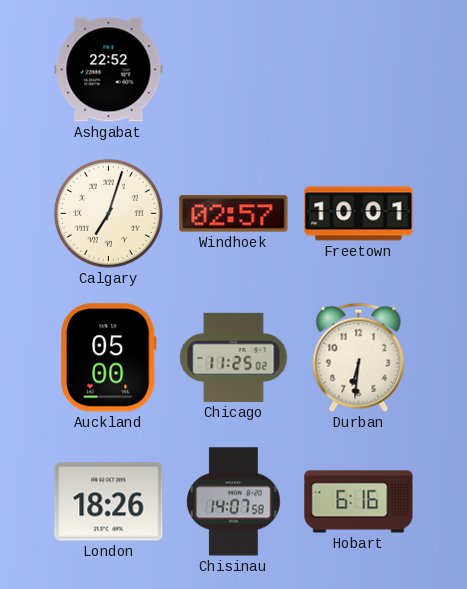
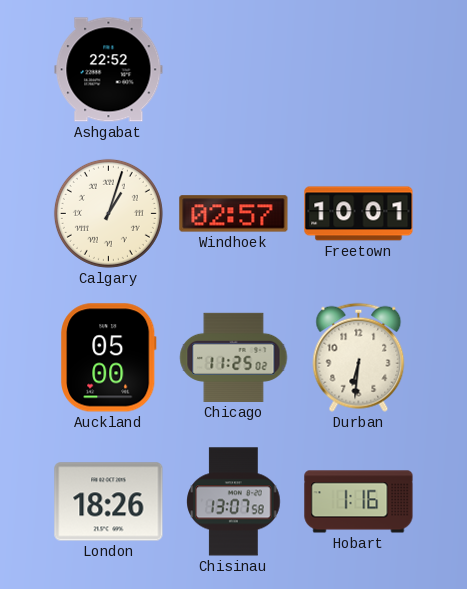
Calgary: 7:03 -> 1:03 (108, 213)
Chisinau: 14:07 -> 13:07 (234, 502)
Hobart: 6:16 -> 1:16 (359, 502)
